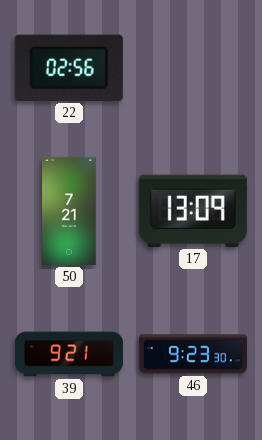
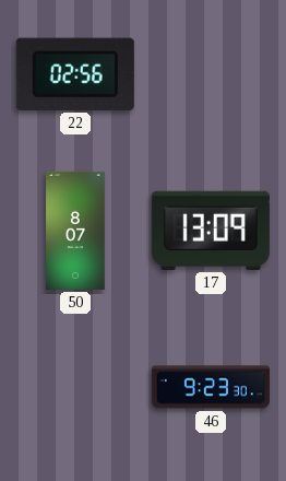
50: 7:21 -> 8:07 (75, 231)
39: 9:21 -> none (69, 354)
